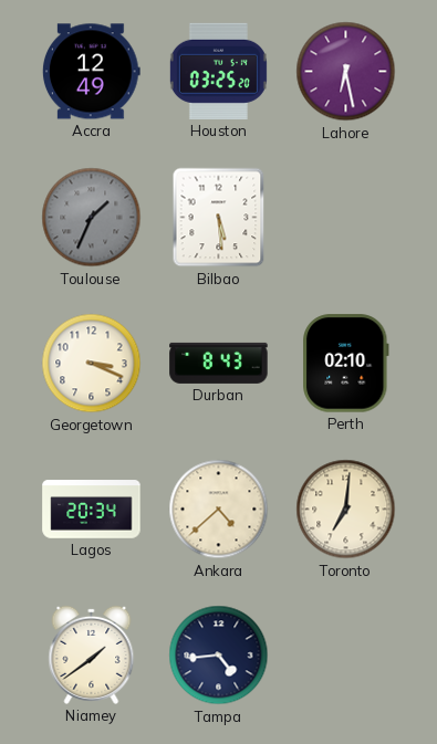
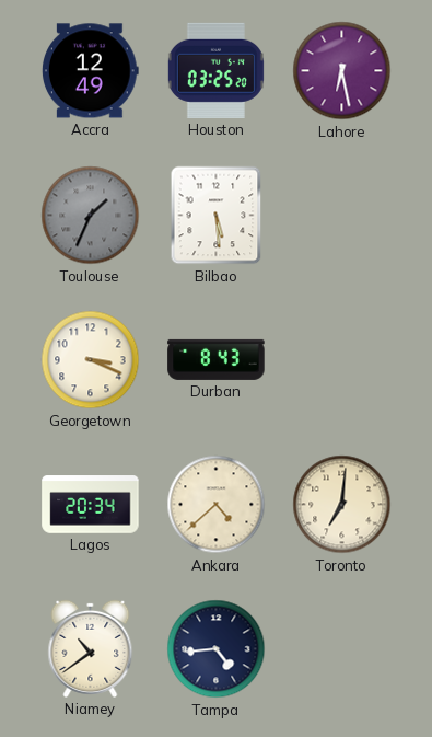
Perth: 02:10 -> none (346, 364)
Niamey: 1:39 -> 10:39 (91, 648)
